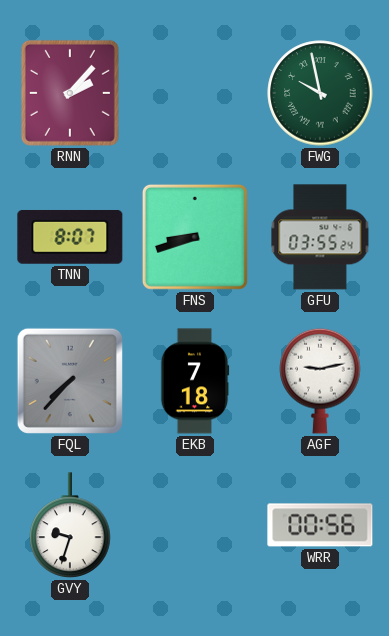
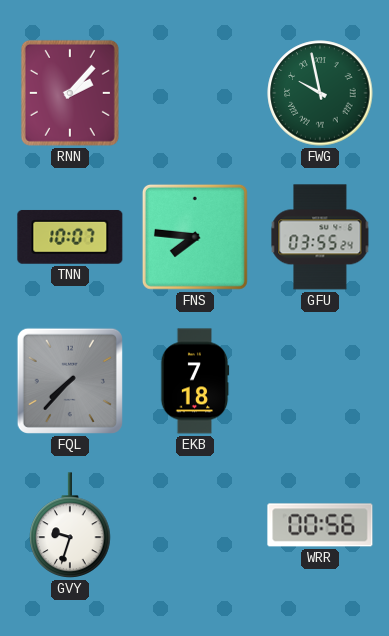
TNN: 8:07 -> 10:07 (70, 237)
FNS: 8:42 -> 7:46 (195, 237)
AGF: 9:13 -> none (320, 381)
